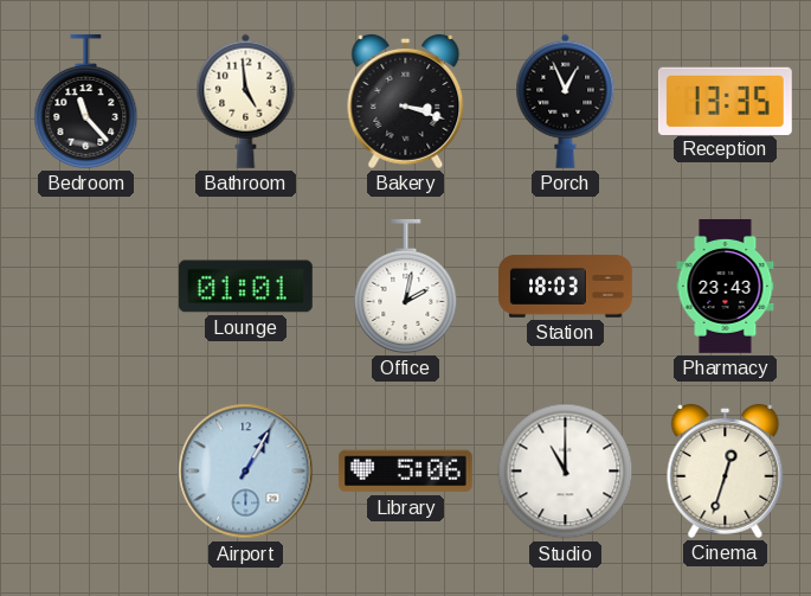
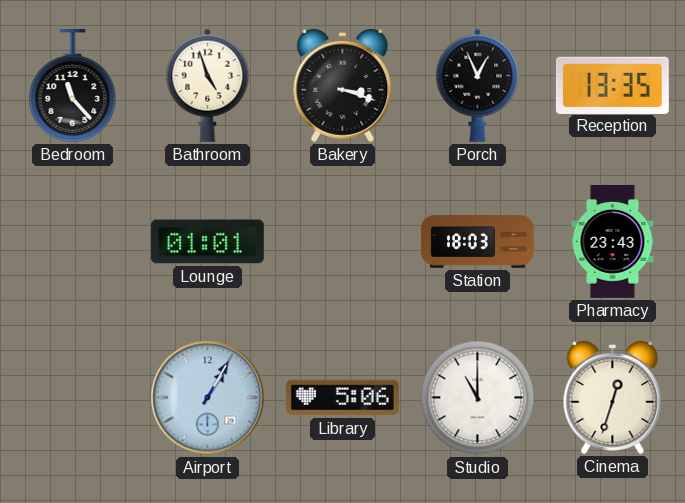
Bathroom: 4:59 -> 4:57 (208, 85)
Office: 2:02 -> none (406, 286)
